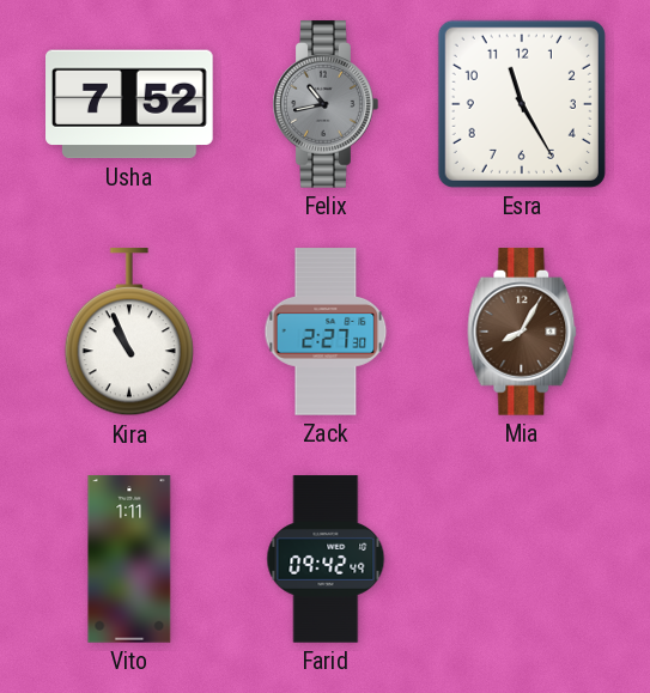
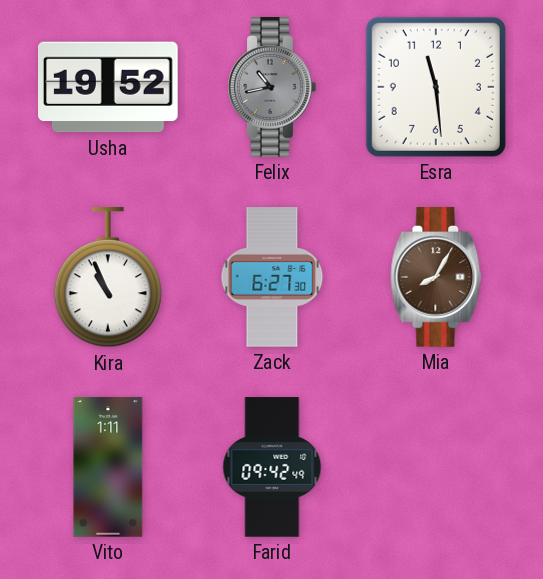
Usha: 7:52 -> 19:52 (109, 87)
Esra: 11:25 -> 11:29 (436, 87)
Zack: 2:27 -> 6:27 (272, 277)
